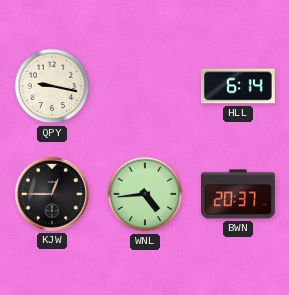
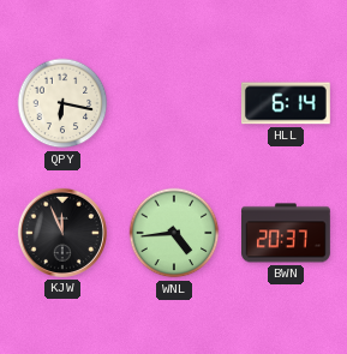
QPY: 9:17 -> 6:17 (62, 103)
KJW: 12:45 -> 11:56 (62, 233)
